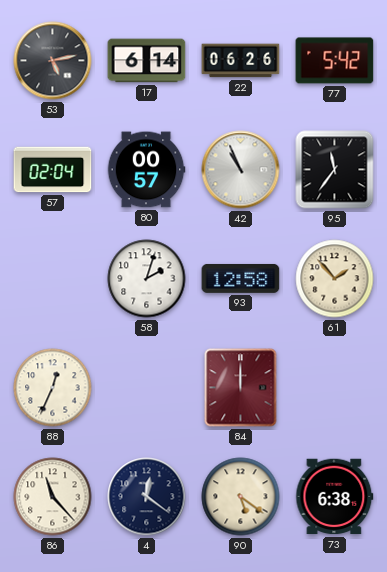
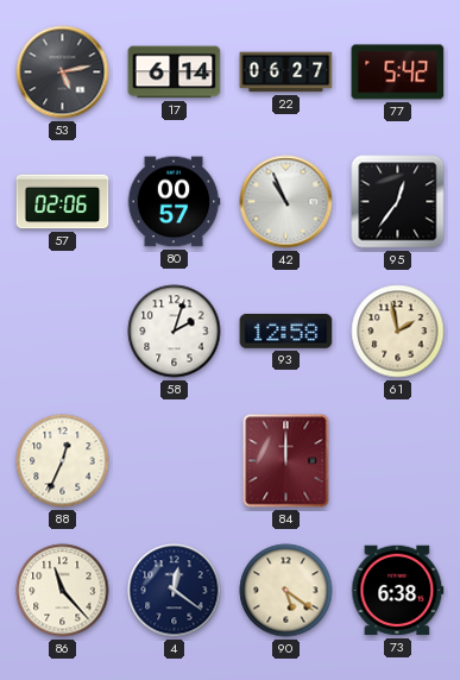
22: 06:26 -> 06:27 (286, 73)
57: 02:04 -> 02:06 (63, 202)
95: 11:36 -> 12:36 (398, 202)
61: 1:53 -> 1:58 (398, 332)
